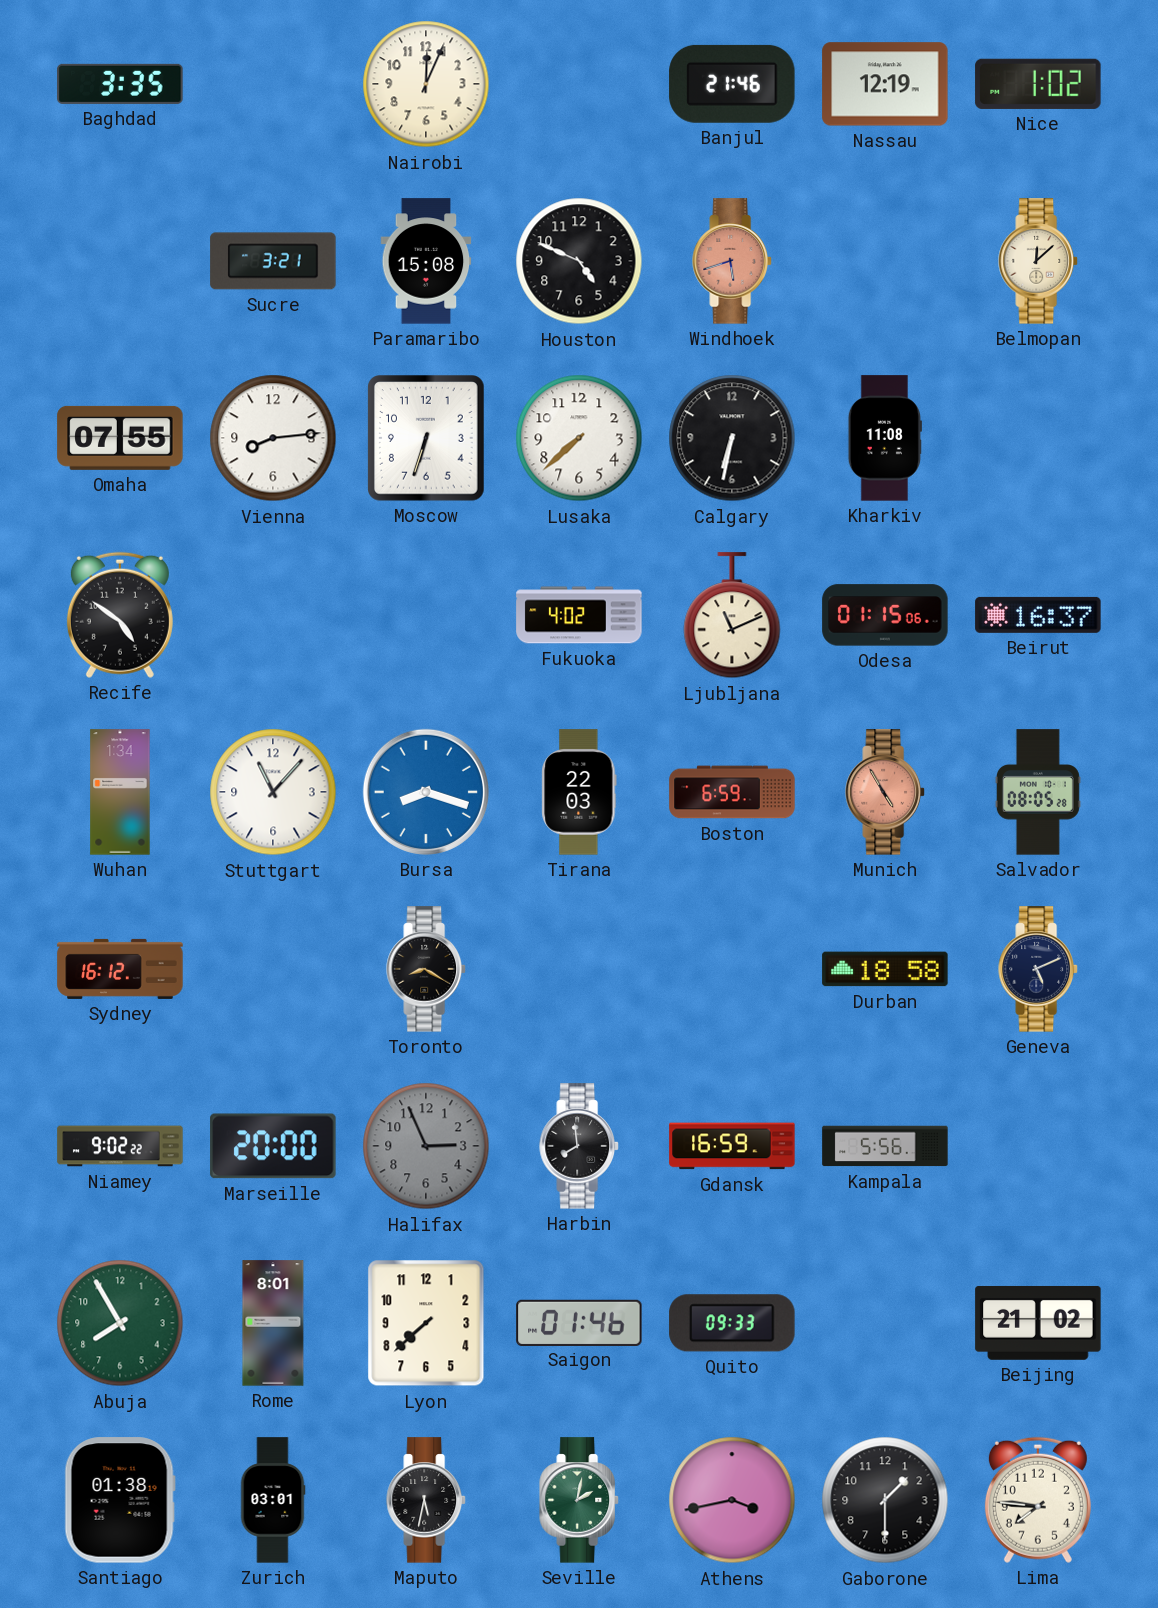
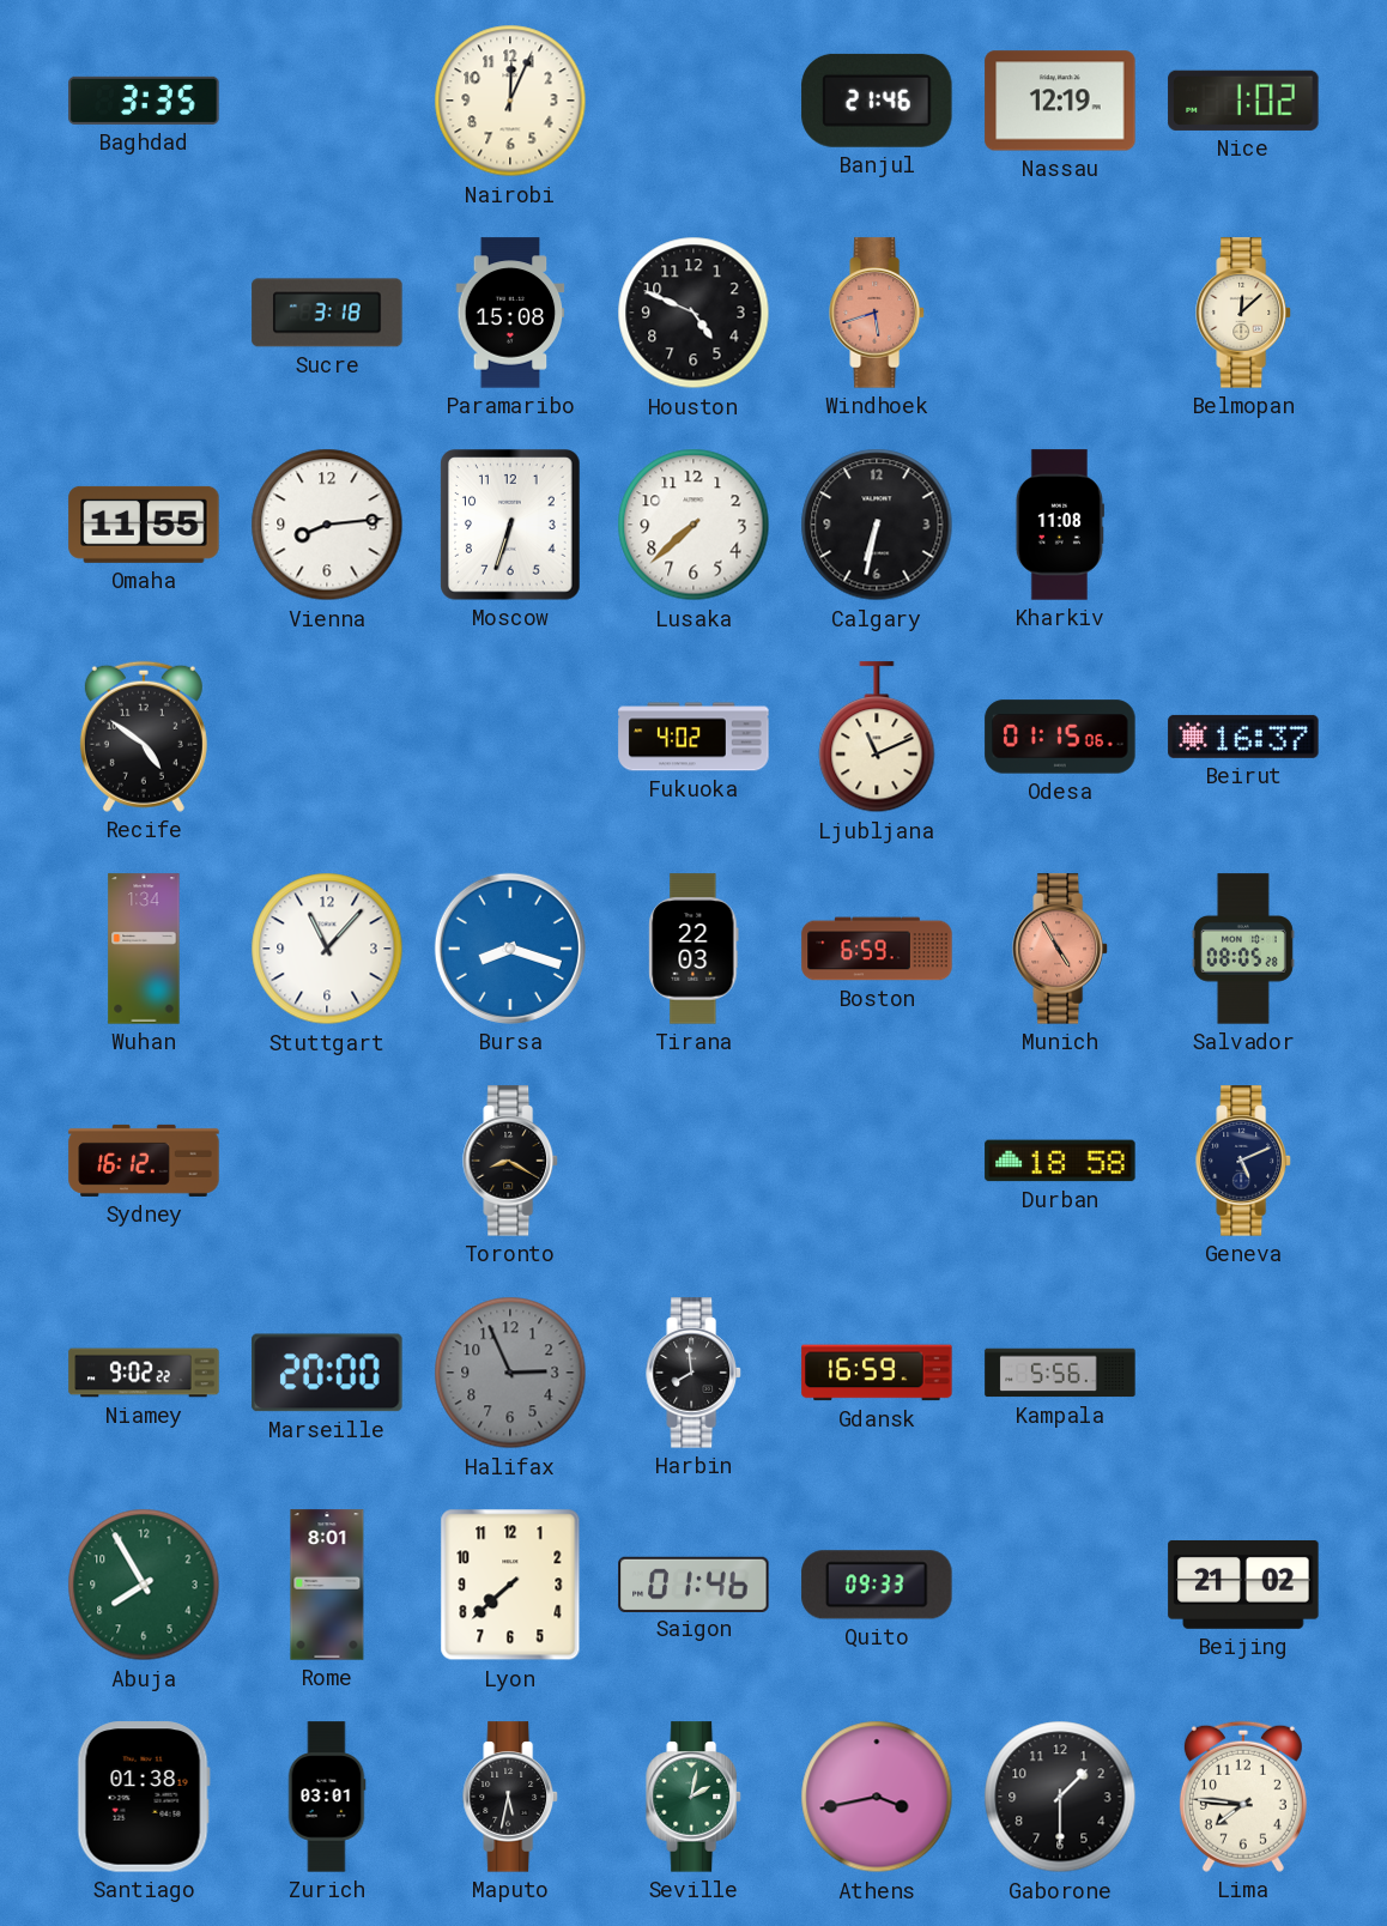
Sucre: 3:21 -> 3:18 (327, 313)
Omaha: 07:55 -> 11:55 (144, 525)
